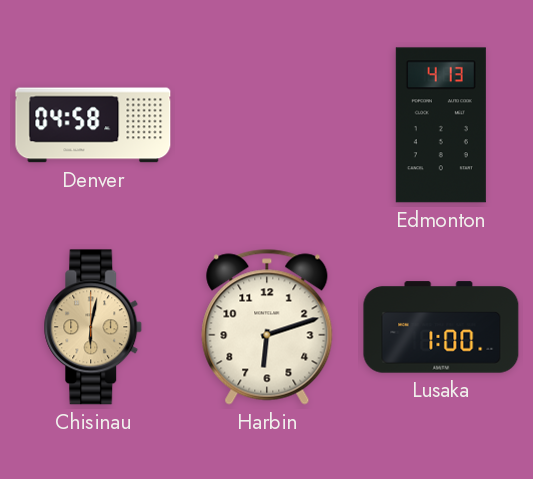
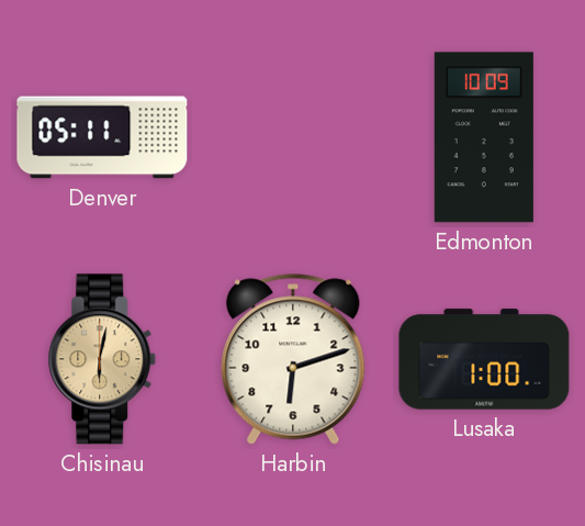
Denver: 04:58 -> 05:11 (102, 137)
Edmonton: 4:13 -> 10:09 (484, 137)
